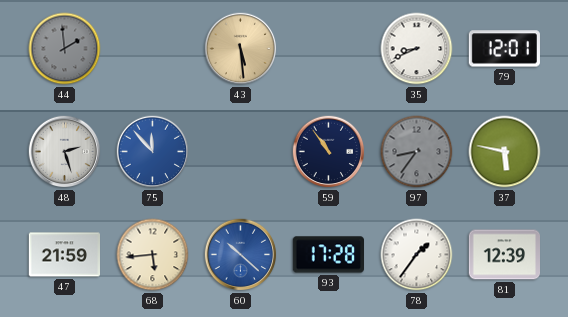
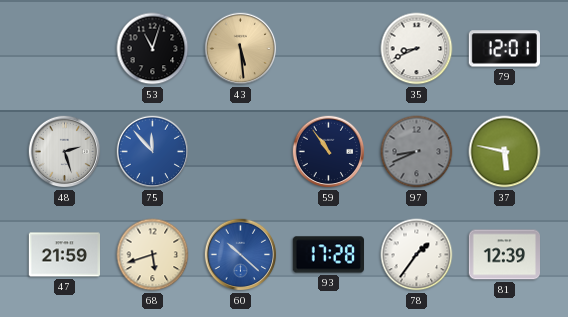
44: 1:59 -> none (65, 49)
53: none -> 11:03 (153, 49)
97: 8:36 -> 8:41 (417, 152)
68: 5:44 -> 5:42 (153, 255)
